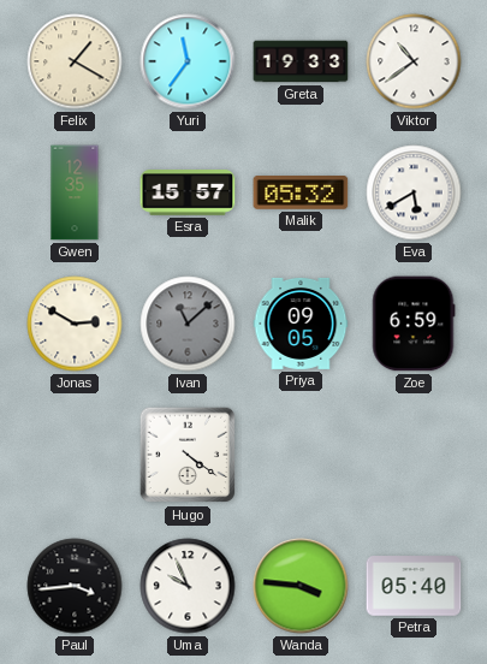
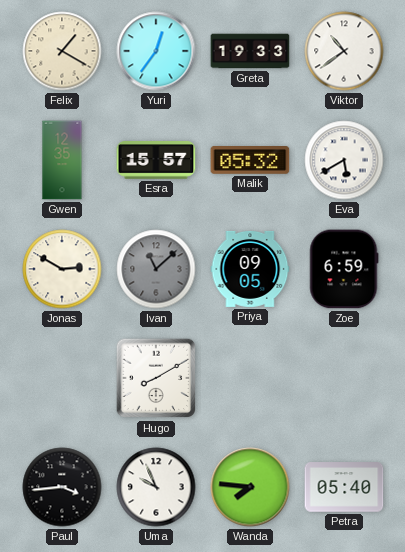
Yuri: 11:36 -> 12:36 (156, 51)
Hugo: 4:21 -> 8:10 (156, 378)
Wanda: 3:46 -> 7:46 (250, 487)
